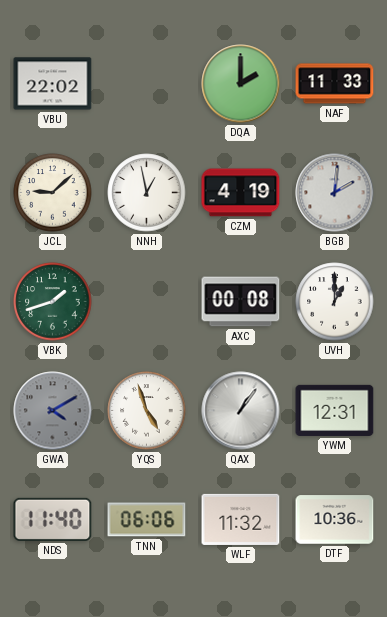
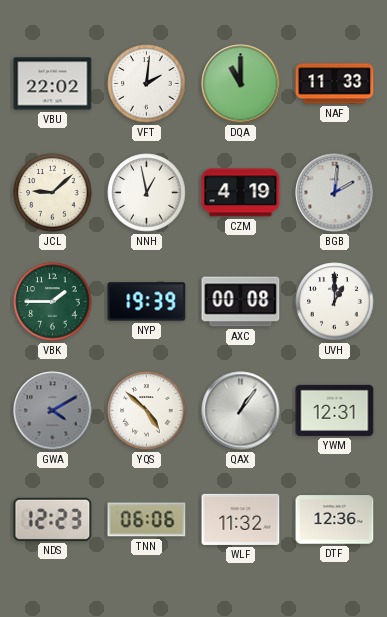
VFT: none -> 2:01 (147, 84)
DQA: 2:00 -> 11:00 (241, 84)
VBK: 1:42 -> 1:45 (53, 302)
NYP: none -> 19:39 (147, 302)
YQS: 4:57 -> 4:52 (147, 411)
NDS: 11:40 -> 12:23 (53, 519)
DTF: 10:36 -> 12:36 (335, 520)
